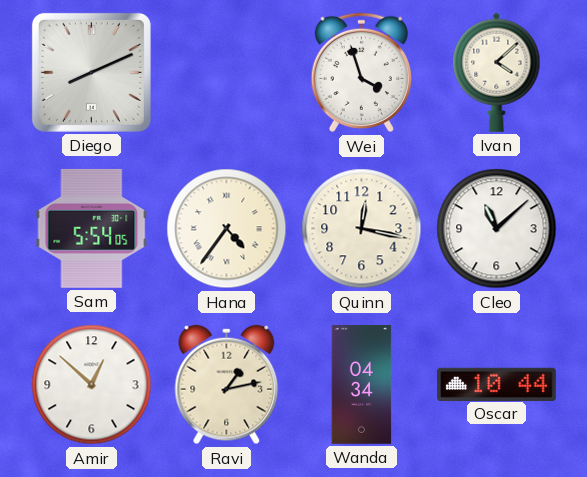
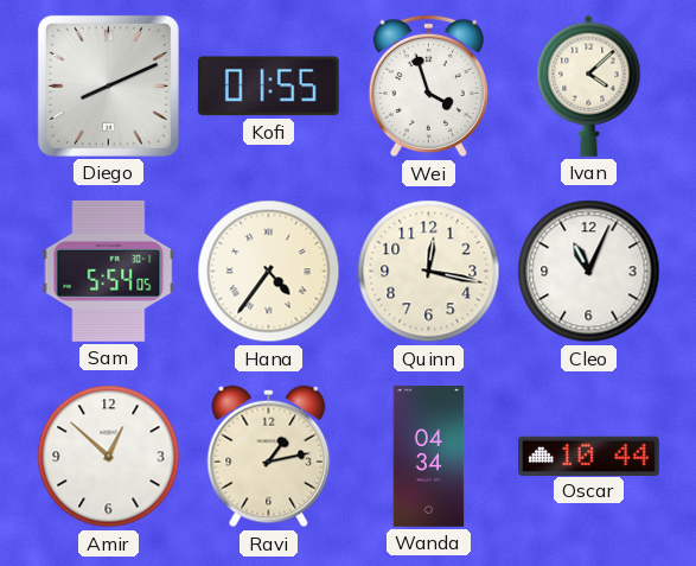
Kofi: none -> 01:55 (268, 87)
Cleo: 11:08 -> 11:04 (589, 272)
